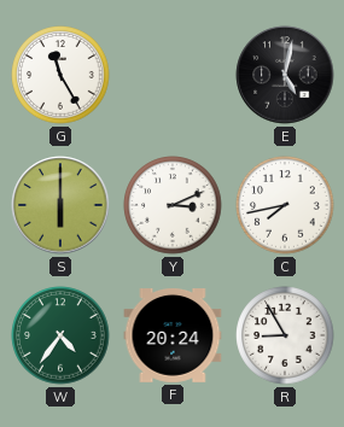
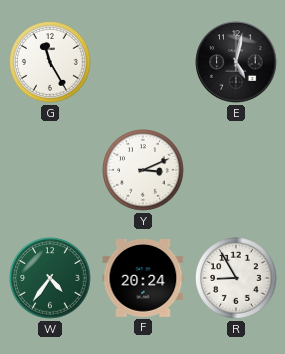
S: 6:00 -> none (60, 205)
C: 7:43 -> none (285, 205)
